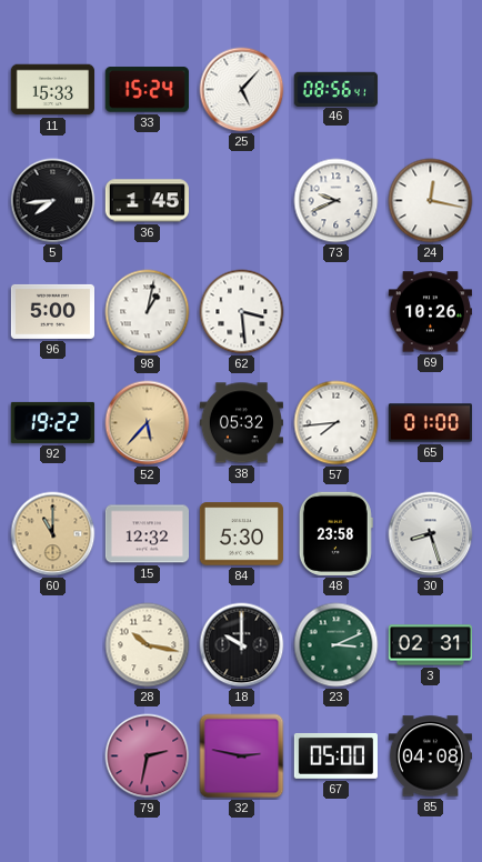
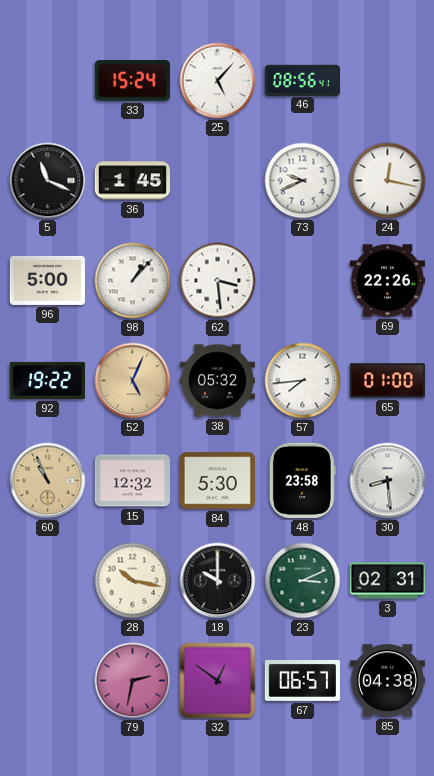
11: 15:33 -> none (52, 90)
5: 7:44 -> 11:19 (48, 181)
98: 1:02 -> 1:07 (133, 281)
69: 10:26 -> 22:26 (387, 281)
52: 5:37 -> 5:04 (133, 381)
60: 11:00 -> 10:56 (48, 481)
30: 8:27 -> 8:29 (388, 481)
32: 2:47 -> 12:51 (218, 681)
67: 05:00 -> 06:57 (302, 680)
85: 04:08 -> 04:38 (387, 681)
